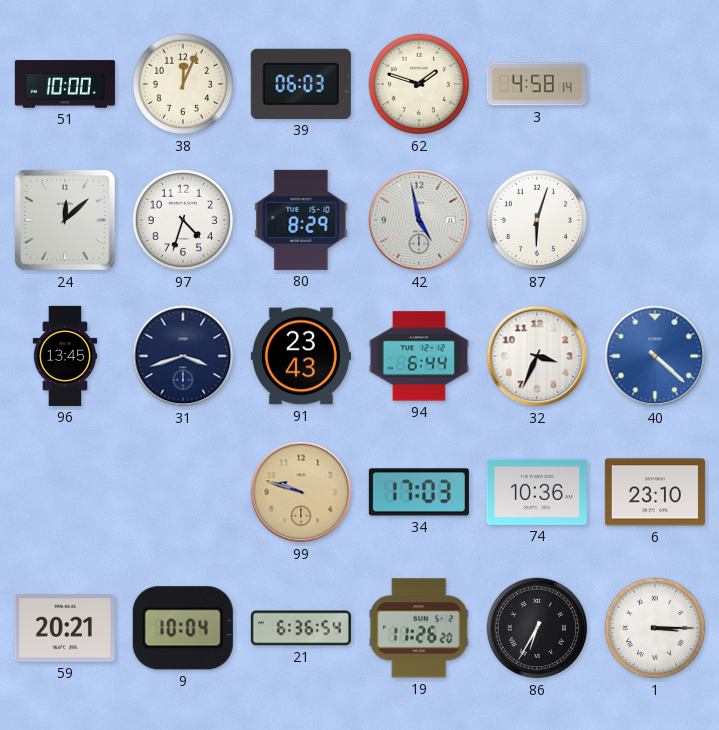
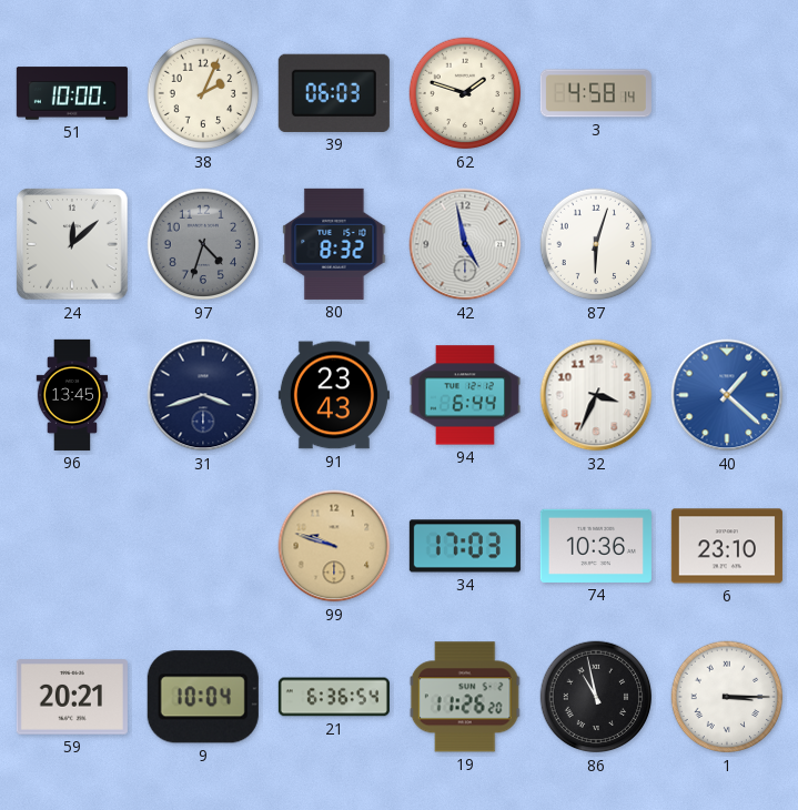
38: 12:04 -> 2:04 (203, 93)
97 dial: white -> grey (203, 244)
80: 8:29 -> 8:32 (334, 244)
40: 4:22 -> 1:22 (727, 395)
86: 6:35 -> 10:58 (596, 697)
